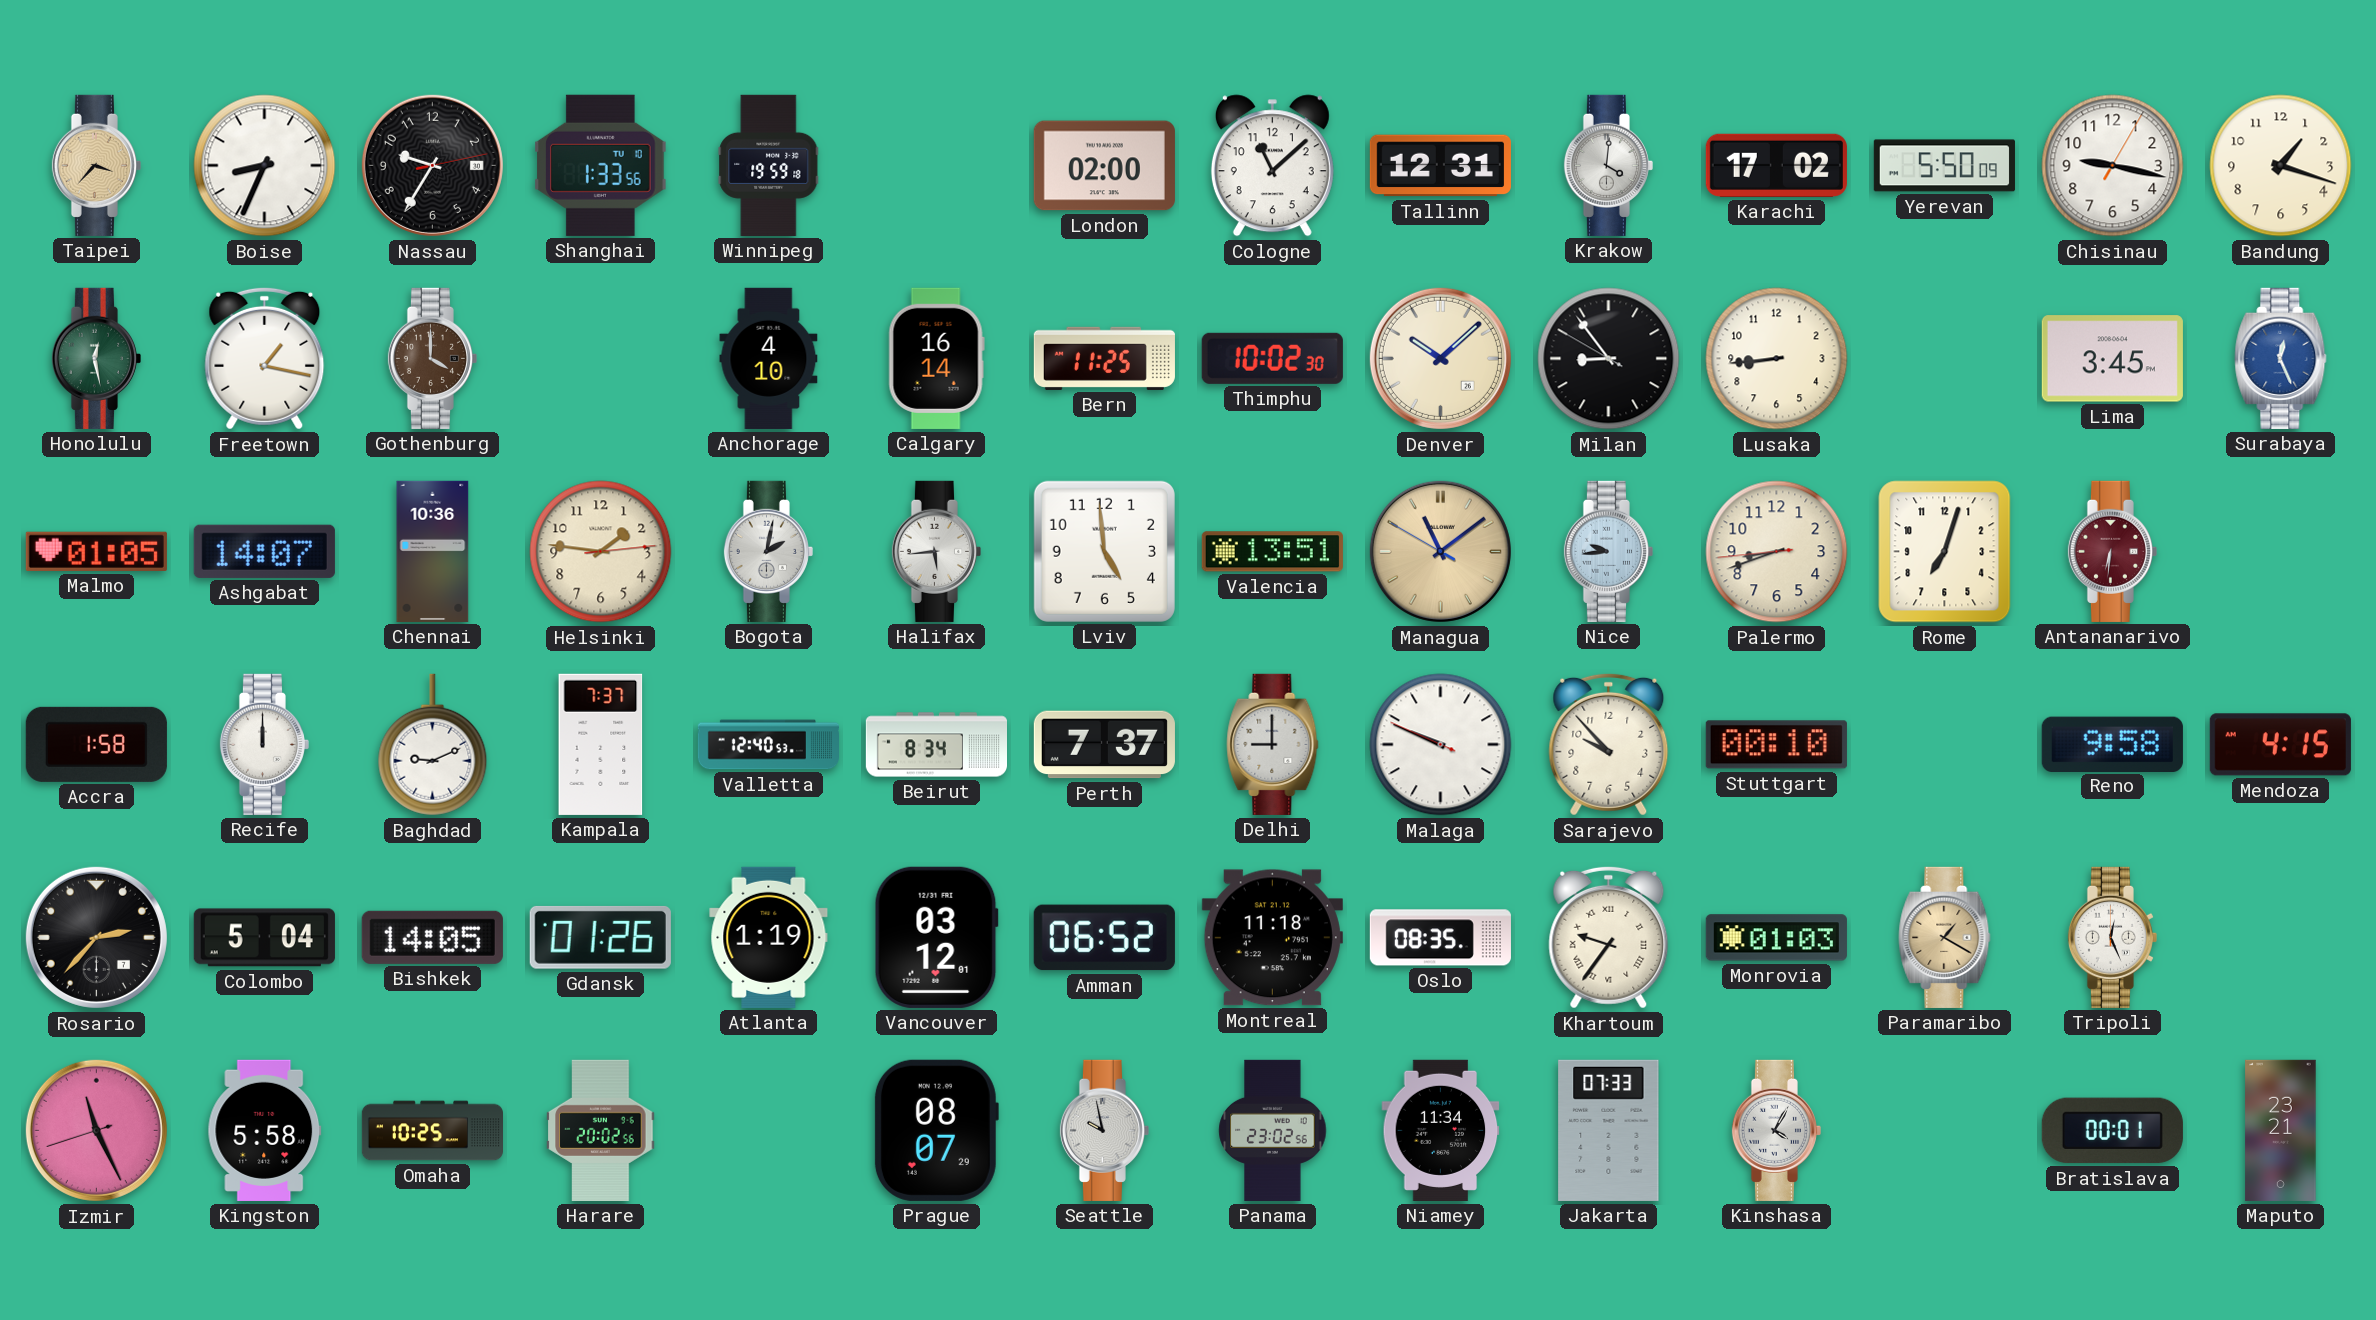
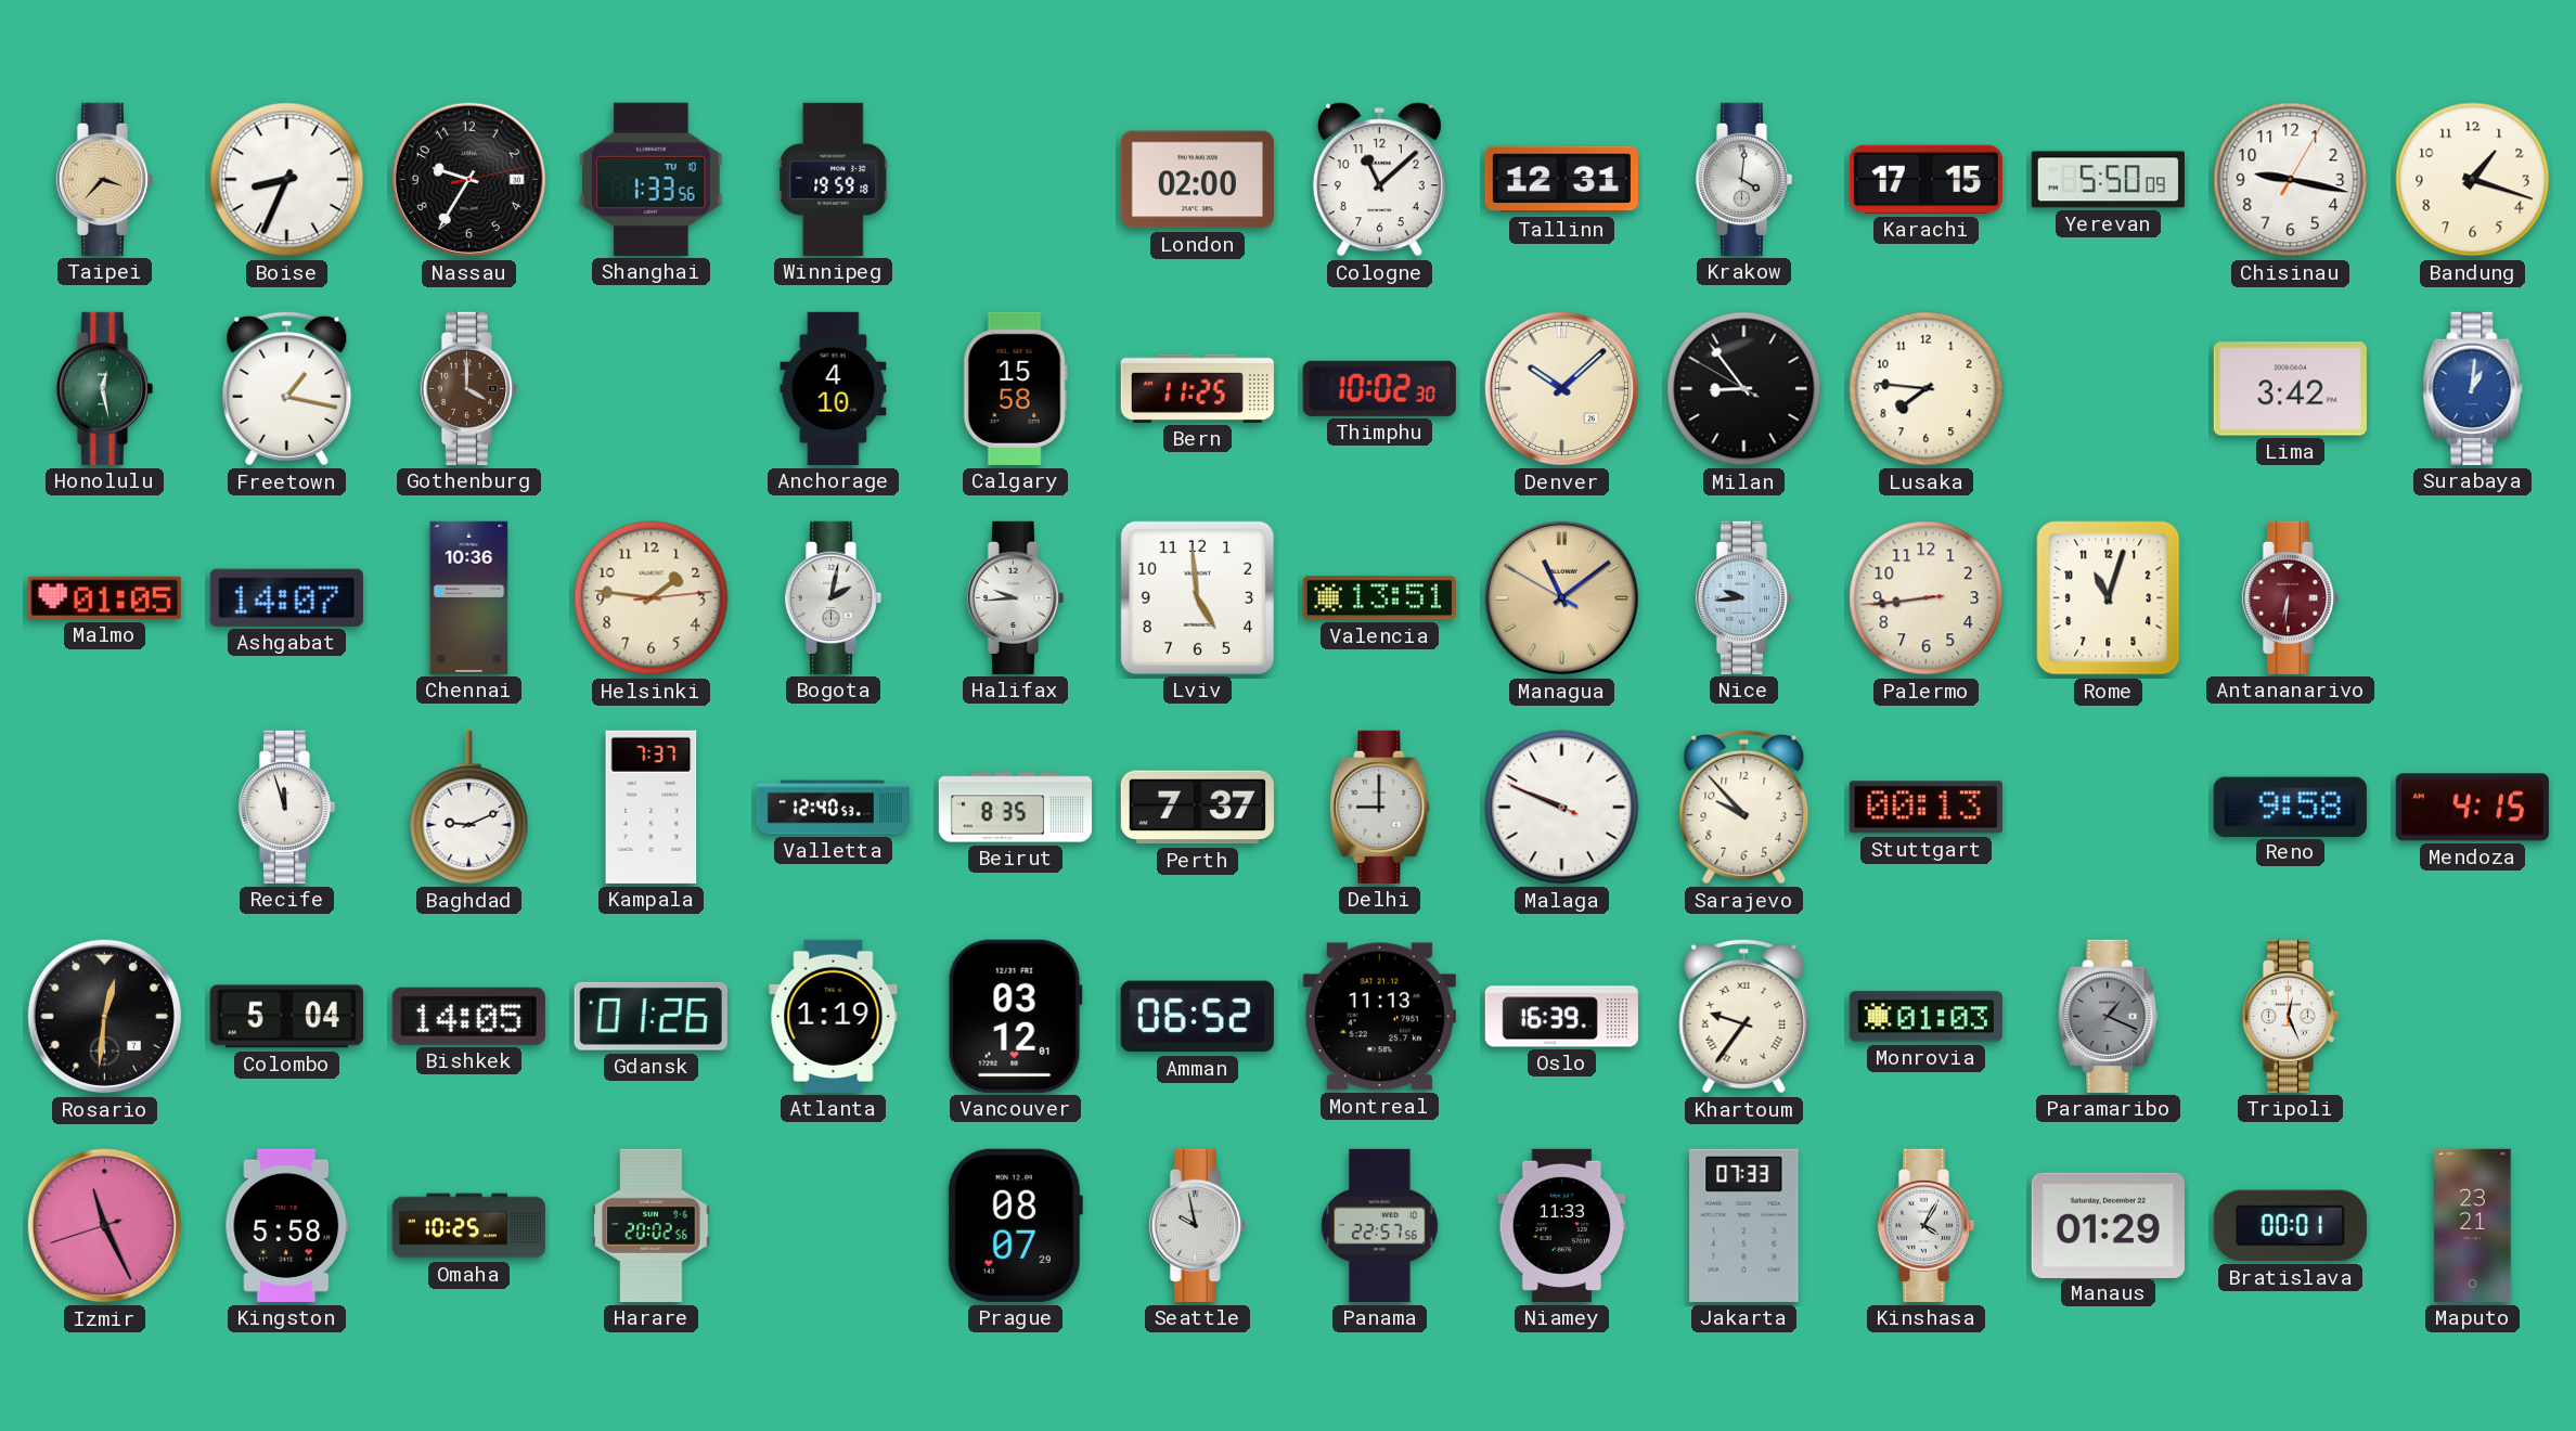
Karachi: 17:02 -> 17:15 (1925, 179)
Calgary: 16:14 -> 15:58 (1015, 388)
Lusaka: 8:44 -> 7:46 (1927, 389)
Lima: 3:45 -> 3:42 (2290, 389)
Surabaya: 12:26 -> 1:01 (2473, 388)
Halifax: 5:44 -> 9:44 (1015, 597)
Palermo: 8:41 -> 8:43 (1927, 598)
Rome: 7:03 -> 11:03 (2109, 598)
Accra: 1:58 -> none (96, 744)
Recife: 12:00 -> 11:57 (286, 807)
Beirut: 8:34 -> 8:35 (1015, 808)
Stuttgart: 00:10 -> 00:13 (1925, 808)
Rosario: 2:37 -> 12:31 (104, 1016)
Montreal: 11:18 -> 11:13 (1379, 1017)
Oslo: 08:35 -> 16:39 (1561, 1017)
Paramaribo: 1:20 -> 1:19 (2109, 1016)
Paramaribo dial: champagne -> grey (2109, 1016)
Panama: 23:02 -> 22:57 (1380, 1225)
Niamey: 11:34 -> 11:33 (1562, 1225)
Manaus: none -> 01:29 (2108, 1225)
